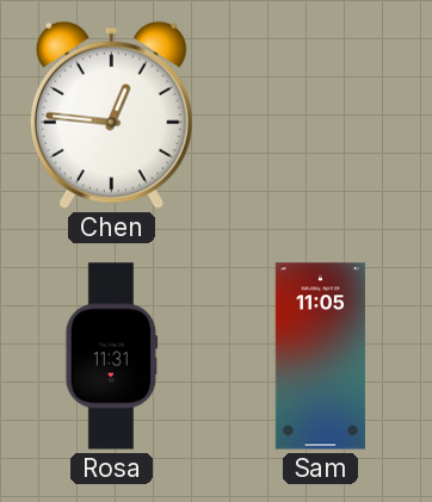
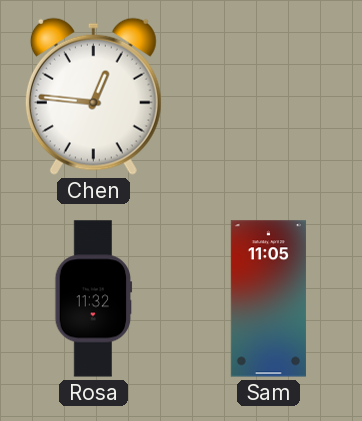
Rosa: 11:31 -> 11:32 (94, 299)
